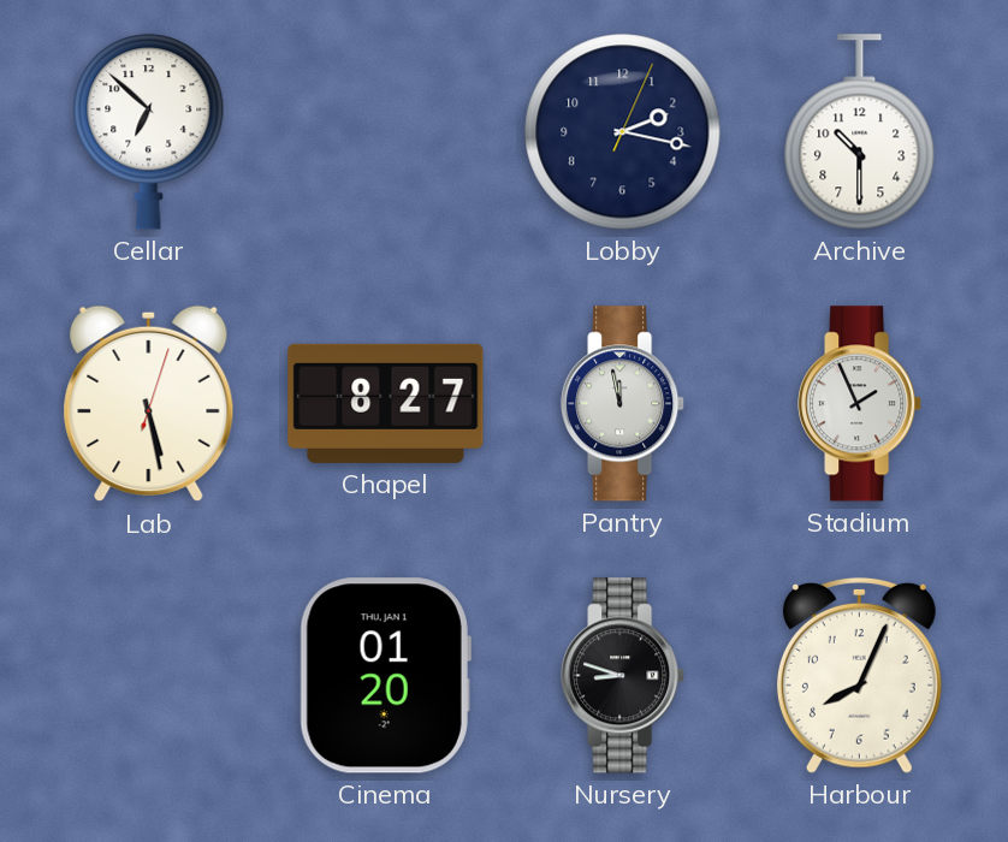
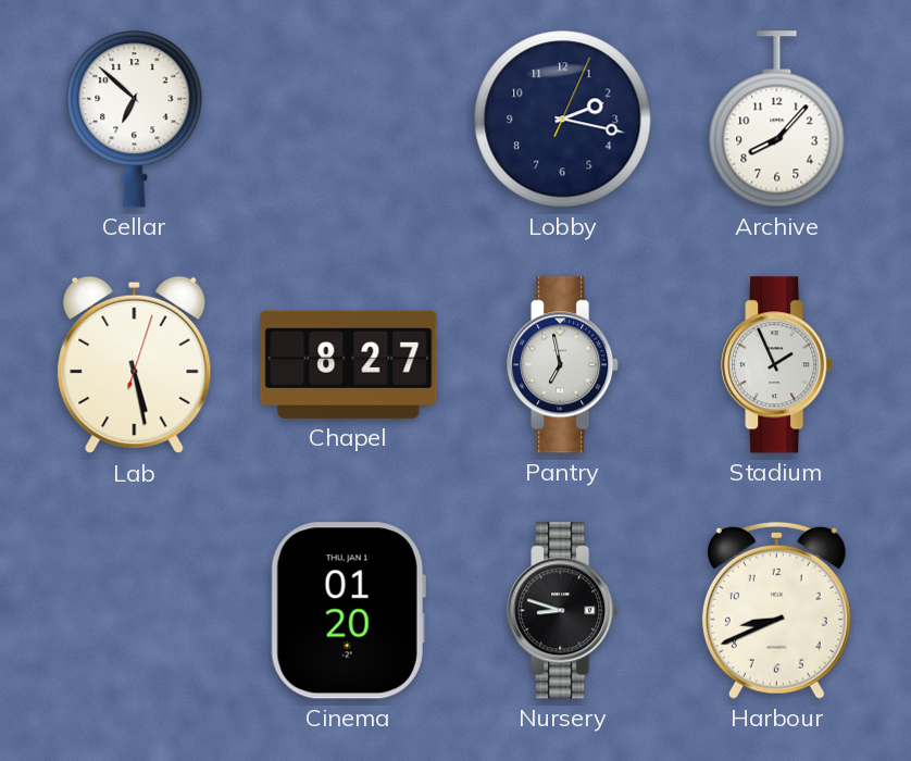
Archive: 10:30 -> 8:07 (777, 120)
Pantry: 11:58 -> 6:58 (563, 365)
Harbour: 8:04 -> 8:41 (776, 610)
